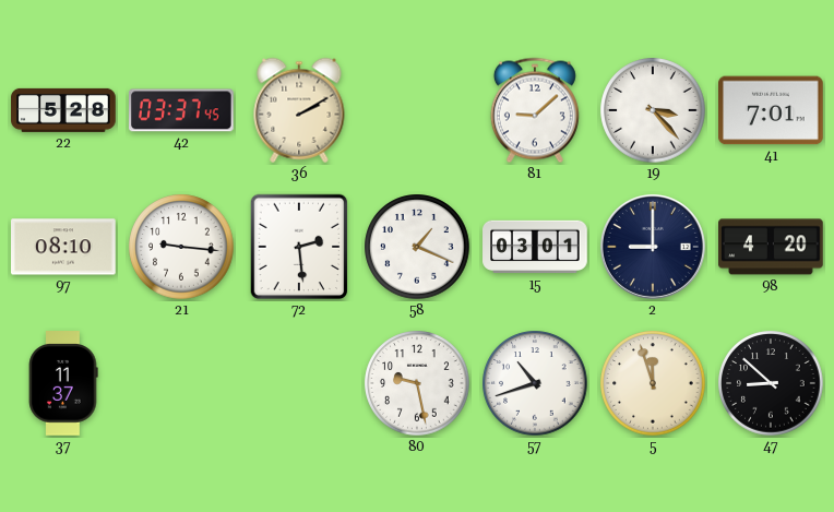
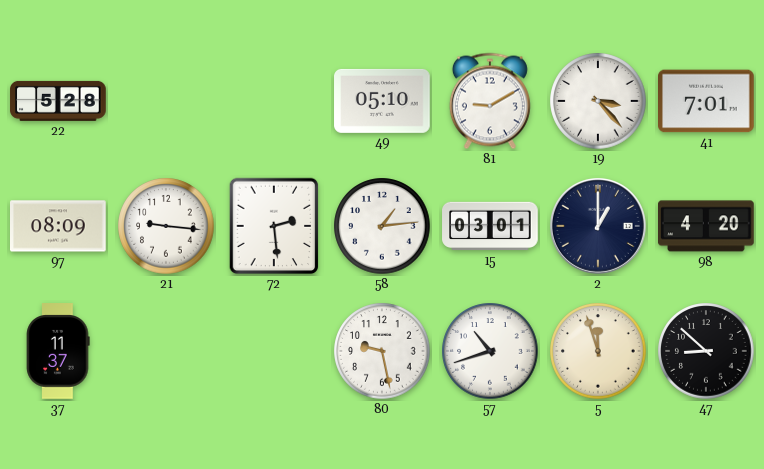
42: 03:37 -> none (182, 110)
36: 2:10 -> none (299, 110)
49: none -> 05:10 (382, 101)
81: 9:08 -> 9:10 (490, 101)
97: 08:10 -> 08:09 (58, 226)
58: 1:19 -> 1:14 (382, 226)
2: 9:00 -> 1:00 (598, 226)
